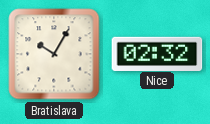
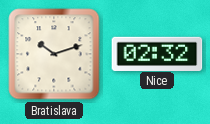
Bratislava: 10:05 -> 10:12 (54, 54)
